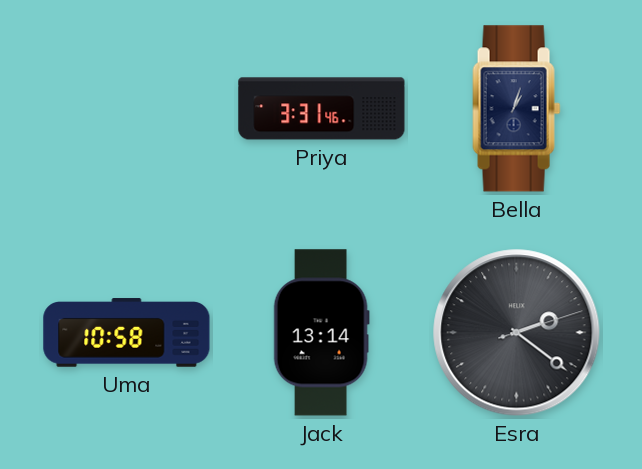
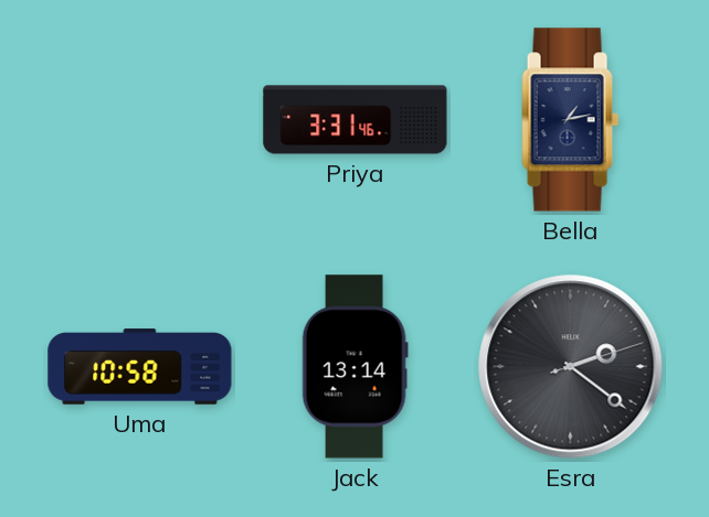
Bella: 1:03 -> 1:13 (571, 120)
